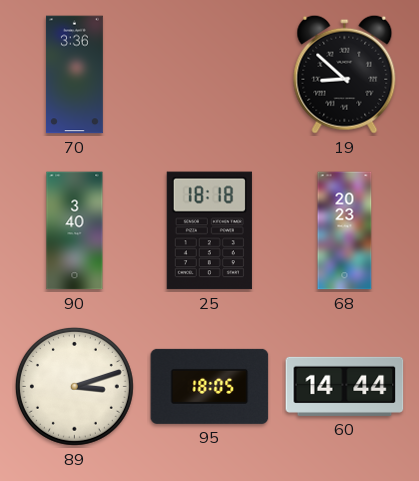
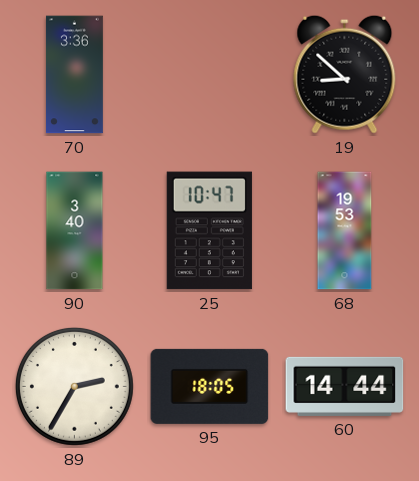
25: 18:18 -> 10:47 (209, 231)
68: 20:23 -> 19:53 (345, 231)
89: 3:12 -> 2:35 (74, 386)
